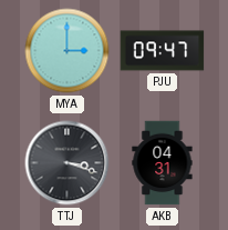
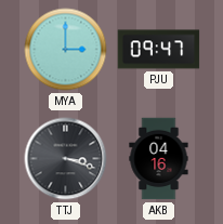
AKB: 04:31 -> 04:16 (159, 159)
